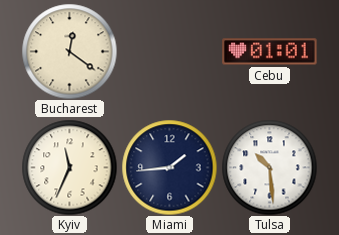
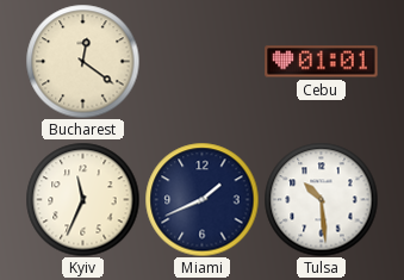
Miami: 1:44 -> 1:41 (201, 199)
